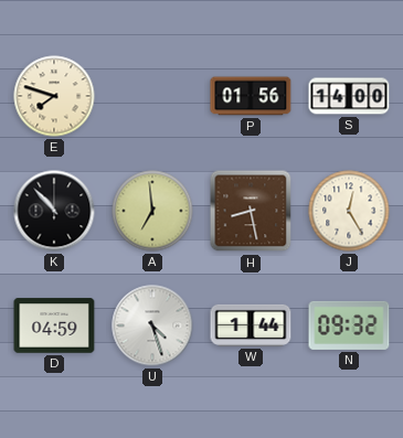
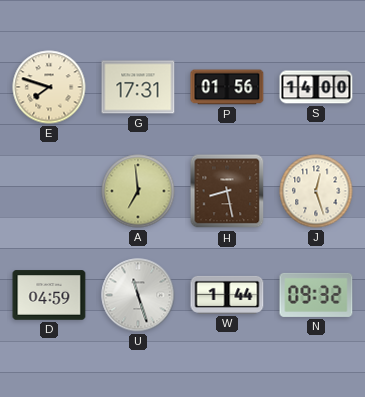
G: none -> 17:31 (138, 87)
K: 10:53 -> none (54, 211)
J: 12:25 -> 12:27 (316, 191)
U: 4:27 -> 11:27 (138, 295)
